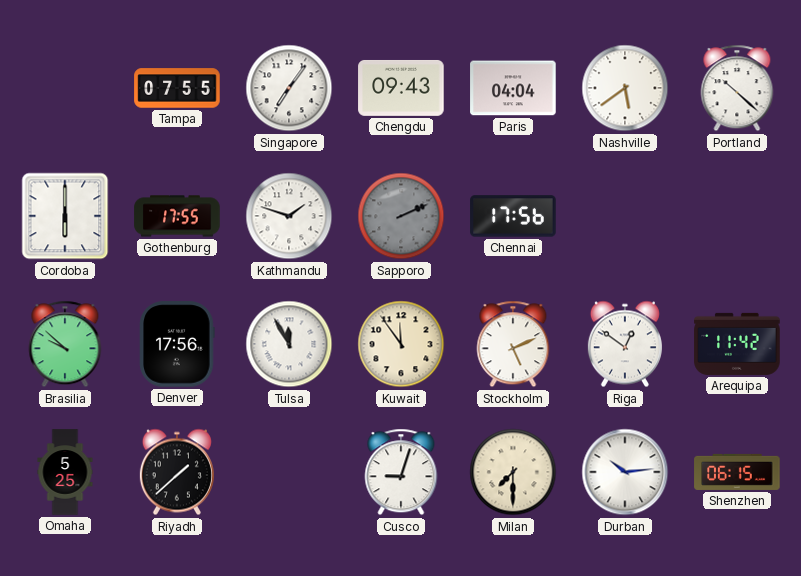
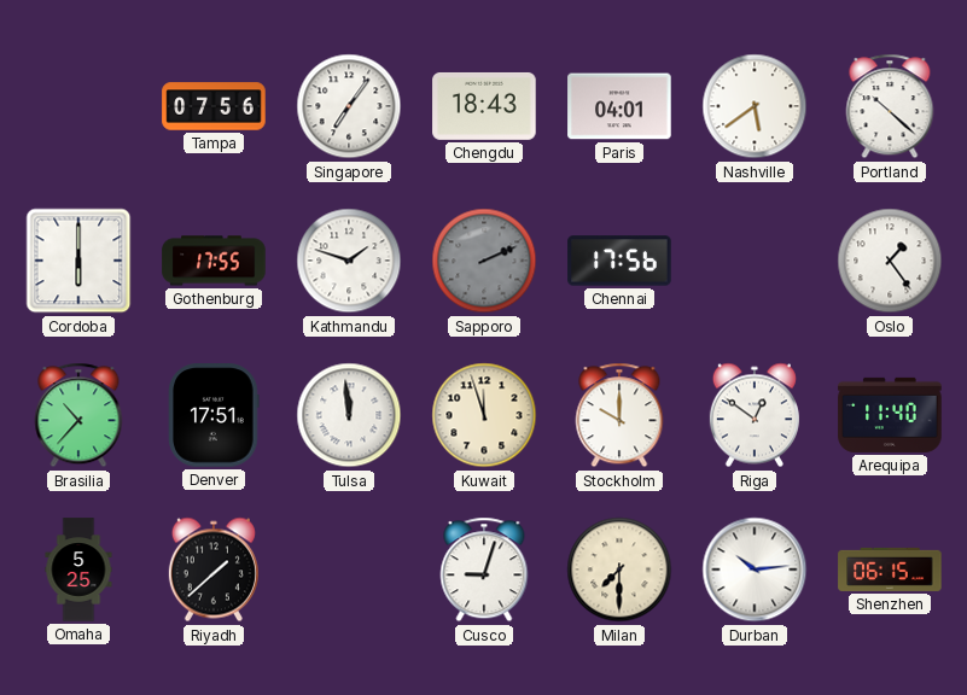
Tampa: 07:55 -> 07:56 (214, 106)
Chengdu: 09:43 -> 18:43 (484, 106)
Paris: 04:04 -> 04:01 (619, 106)
Oslo: none -> 1:24 (890, 261)
Brasilia: 9:52 -> 10:37 (78, 415)
Denver: 17:56 -> 17:51 (214, 415)
Tulsa: 11:55 -> 11:59 (349, 415)
Kuwait: 11:54 -> 11:57 (484, 415)
Stockholm: 5:11 -> 10:00 (619, 415)
Arequipa: 11:42 -> 11:40 (890, 415)
